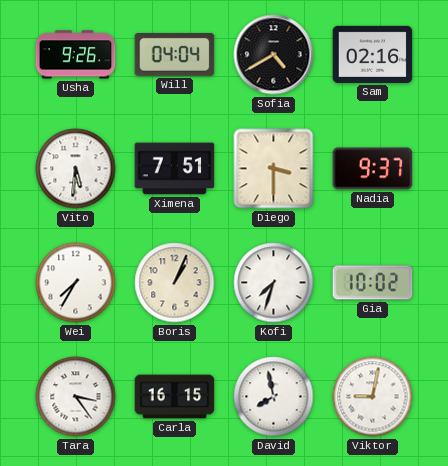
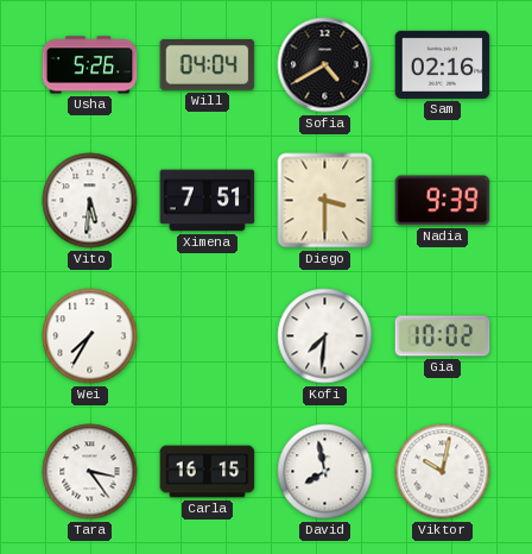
Usha: 9:26 -> 5:26 (90, 65)
Nadia: 9:37 -> 9:39 (443, 201)
Boris: 1:04 -> none (175, 283)
Kofi: 7:33 -> 7:31 (325, 336)
Viktor: 9:02 -> 10:02 (443, 472)
